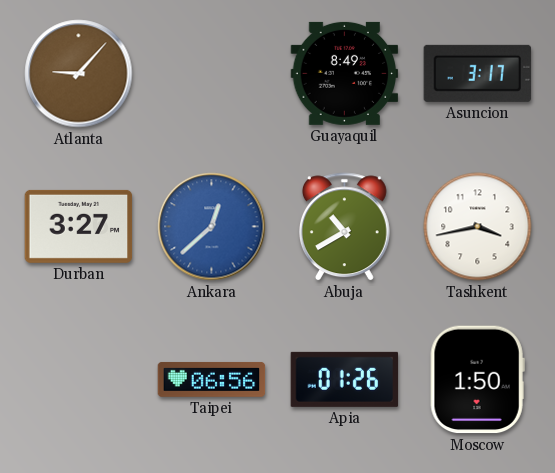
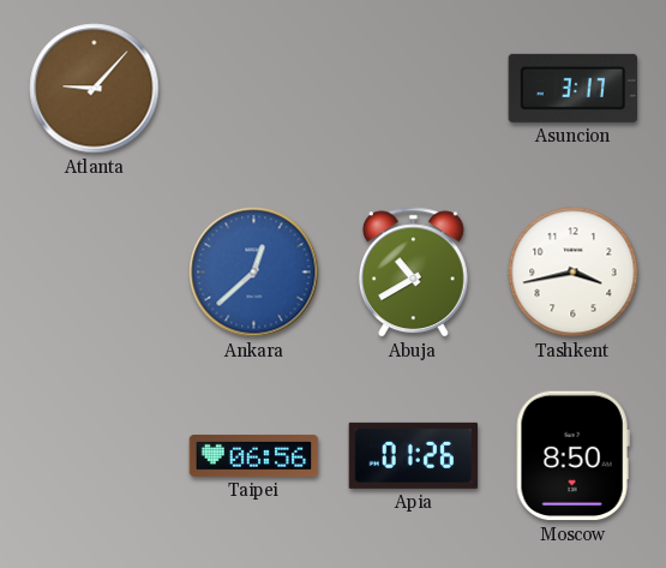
Guayaquil: 8:49 -> none (345, 73)
Durban: 3:27 -> none (79, 226)
Moscow: 1:50 -> 8:50 (572, 456)
